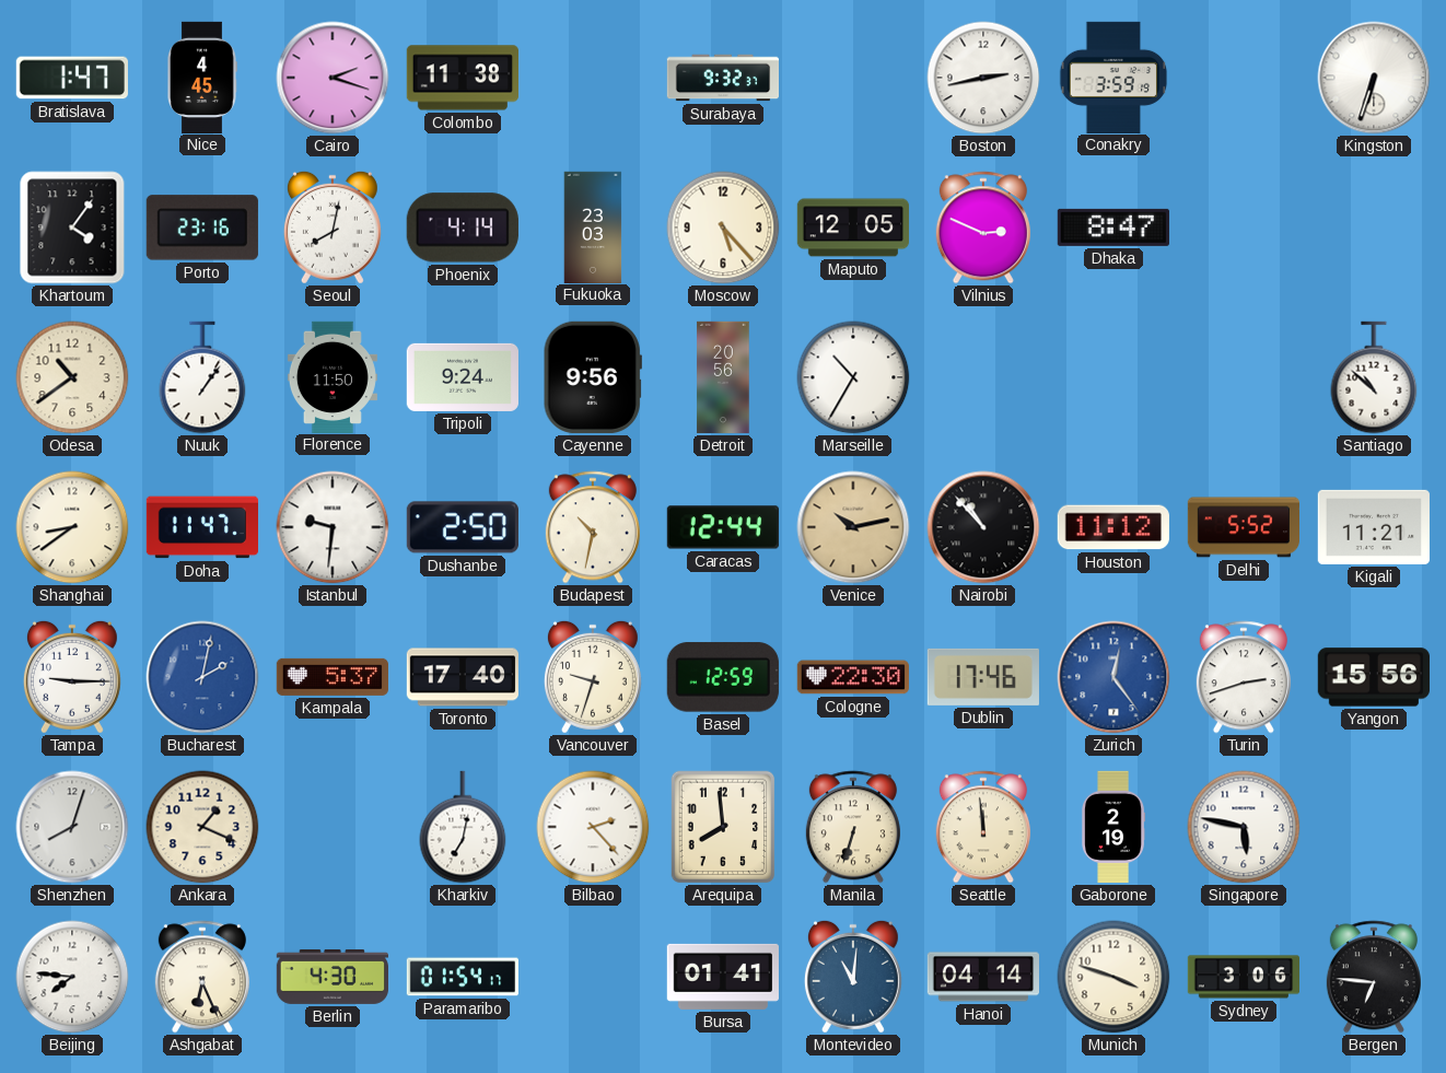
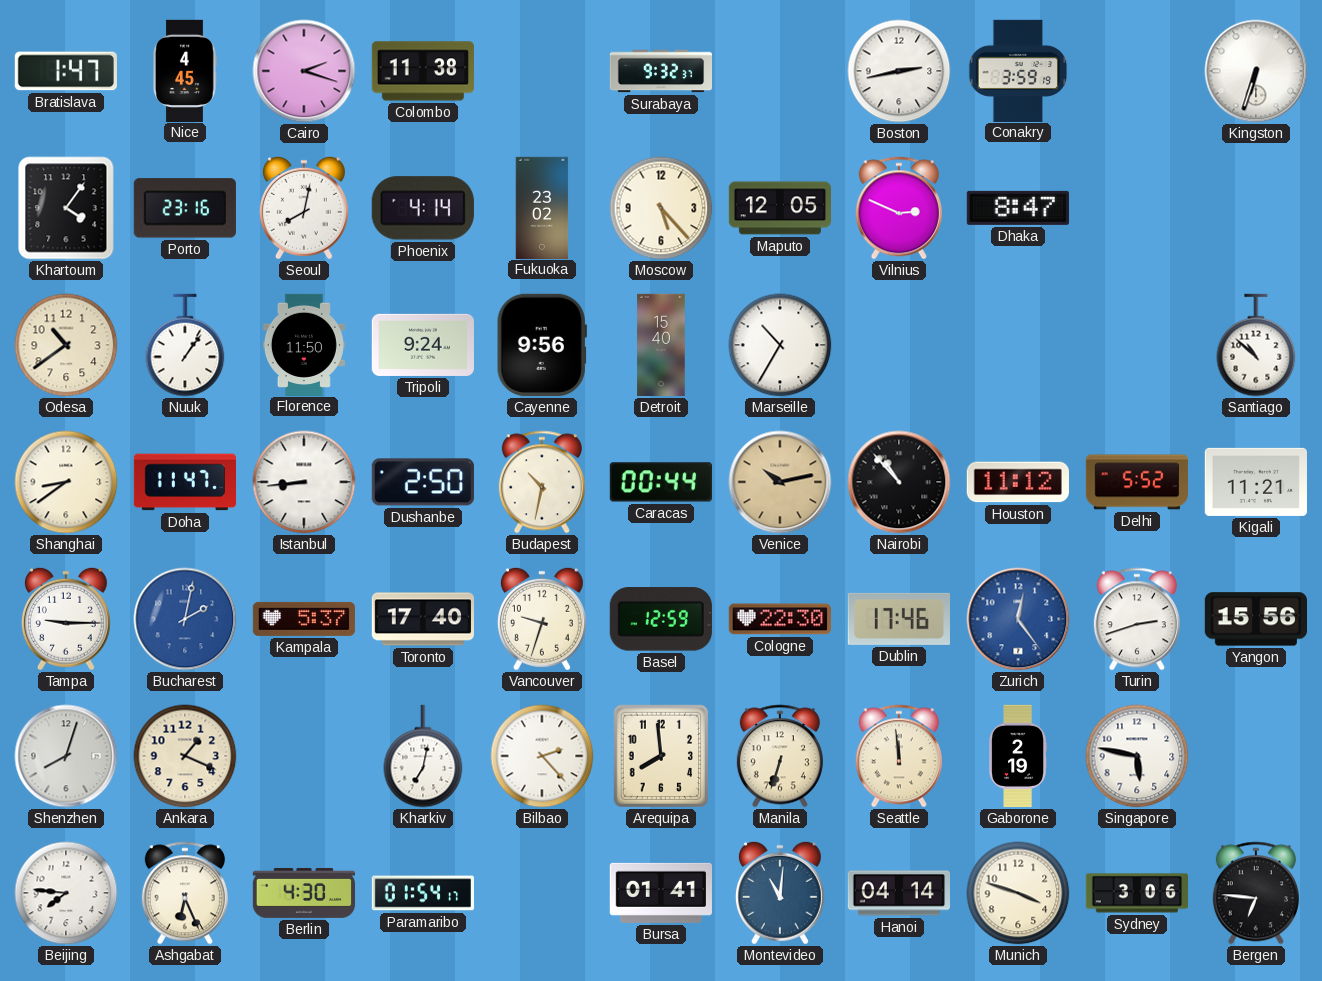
Fukuoka: 23:03 -> 23:02 (542, 207)
Detroit: 20:56 -> 15:40 (661, 345)
Istanbul: 9:31 -> 8:44 (304, 482)
Caracas: 12:44 -> 00:44 (661, 482)
